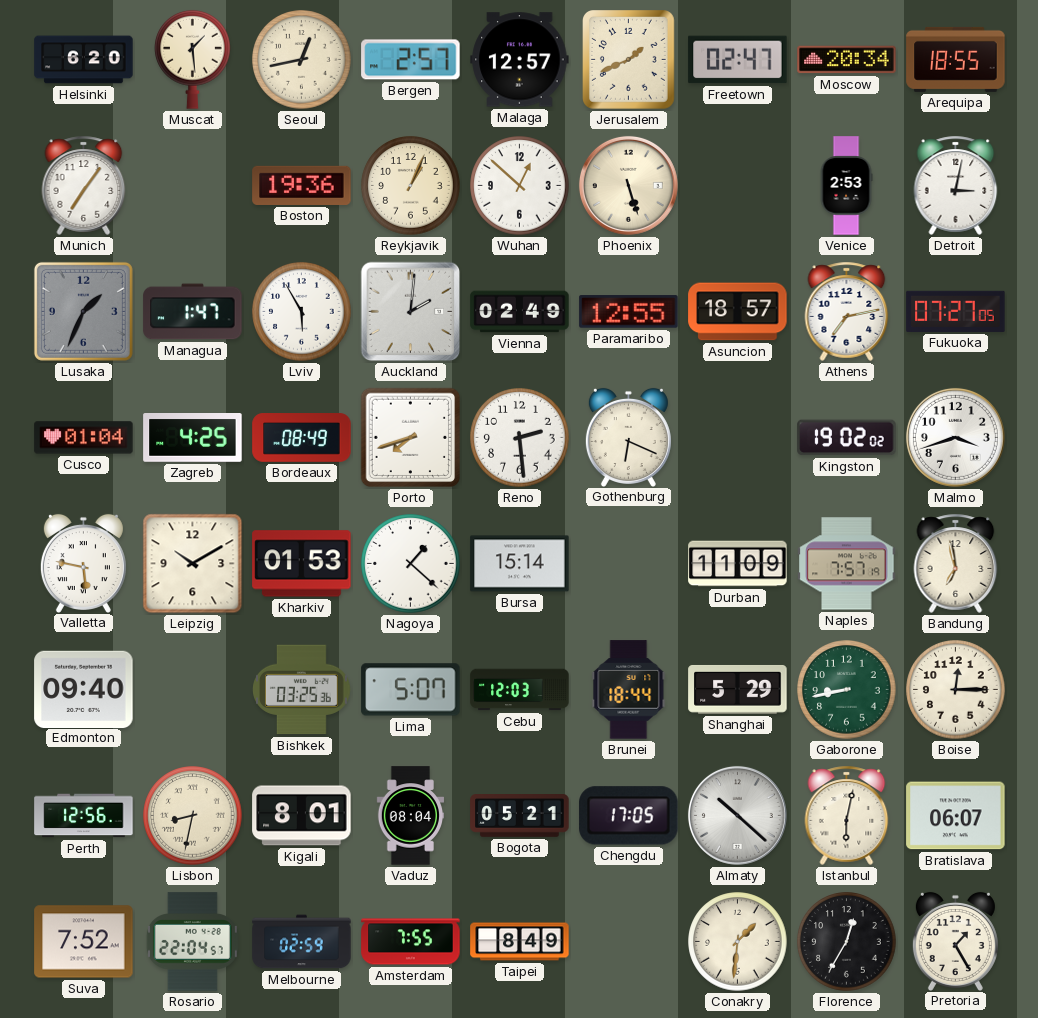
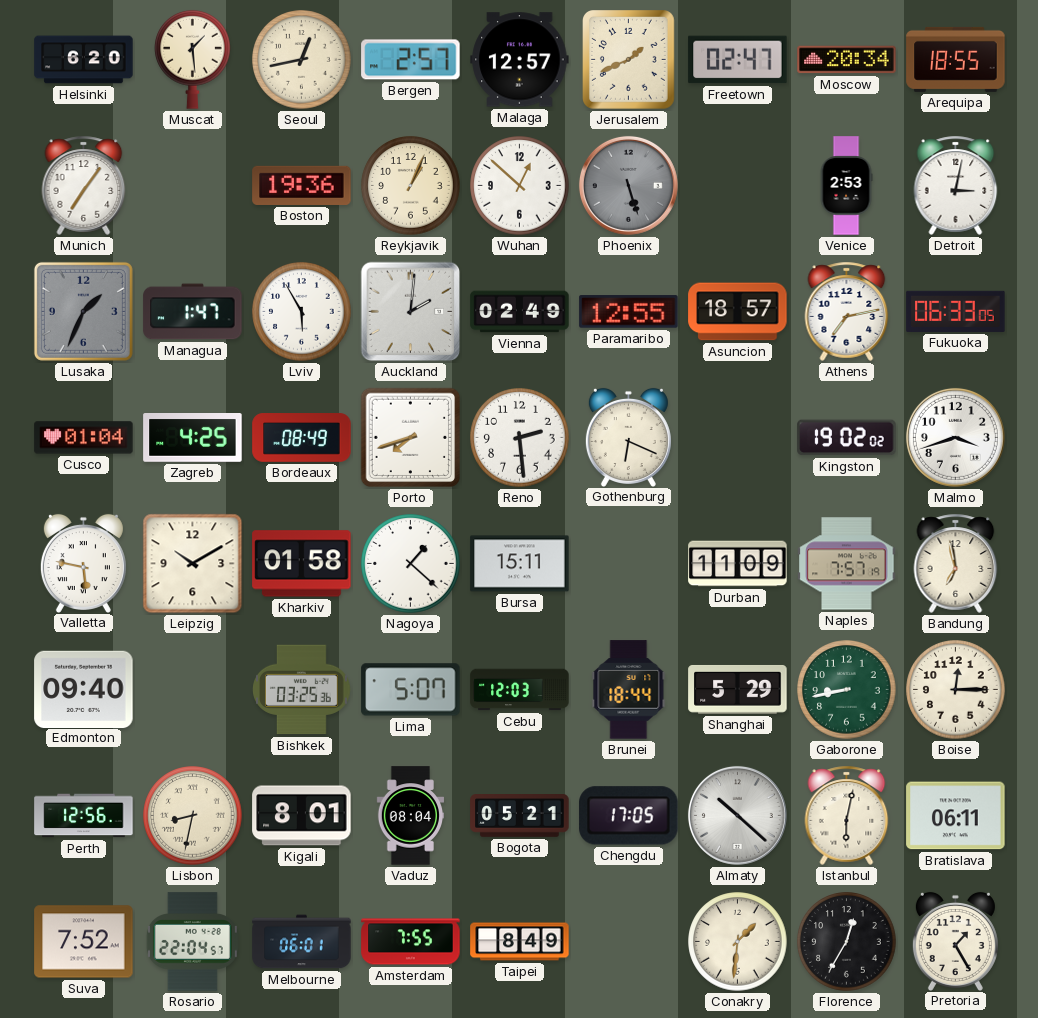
Phoenix dial: cream -> grey (628, 185)
Fukuoka: 07:27 -> 06:33 (956, 311)
Kharkiv: 01:53 -> 01:58 (302, 564)
Bursa: 15:14 -> 15:11 (520, 564)
Bratislava: 06:07 -> 06:11 (956, 816)
Melbourne: 02:59 -> 06:01 (302, 942)
